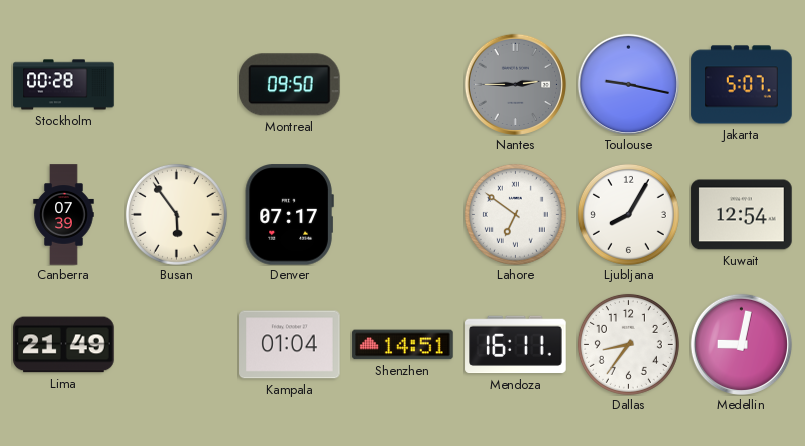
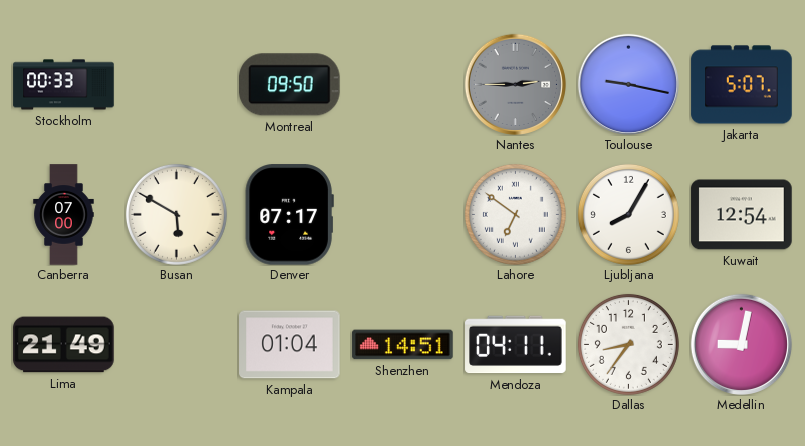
Stockholm: 00:28 -> 00:33 (64, 85)
Canberra: 07:39 -> 07:00 (64, 215)
Busan: 5:54 -> 5:50 (176, 214)
Mendoza: 16:11 -> 04:11 (516, 345)
